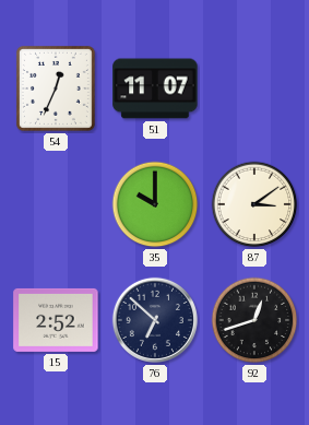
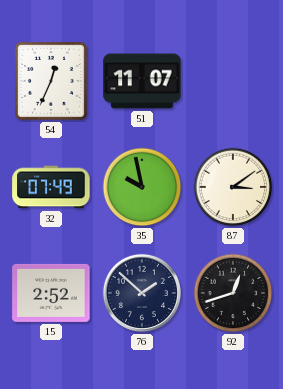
32: none -> 07:49 (51, 187)
35: 10:00 -> 9:58 (142, 187)
76: 6:52 -> 1:52 (142, 293)
